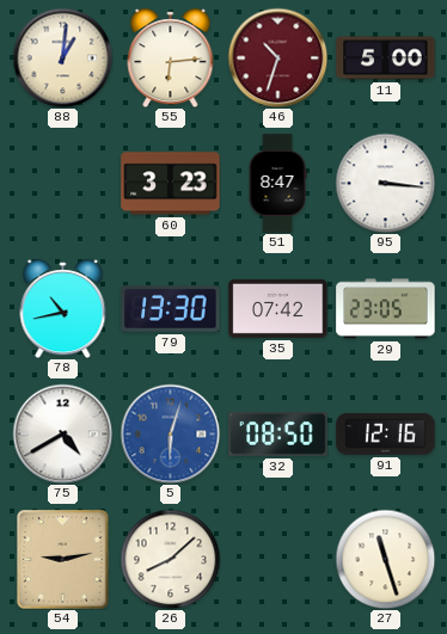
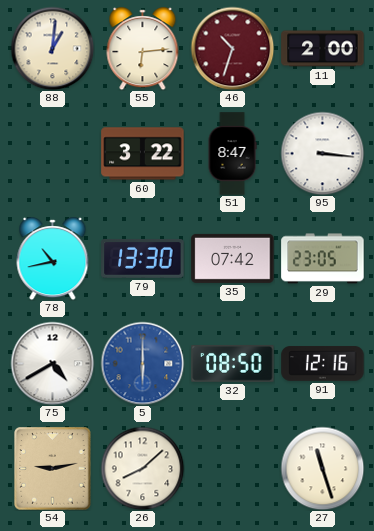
11: 5:00 -> 2:00 (323, 49)
60: 3:23 -> 3:22 (143, 154)
5: 6:03 -> 6:00 (142, 363)
